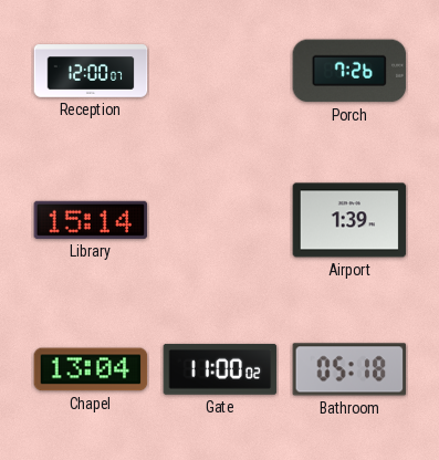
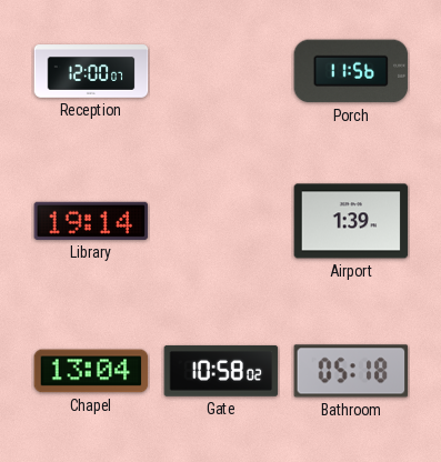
Porch: 7:26 -> 11:56 (351, 71)
Library: 15:14 -> 19:14 (91, 221)
Gate: 11:00 -> 10:58 (221, 371)
